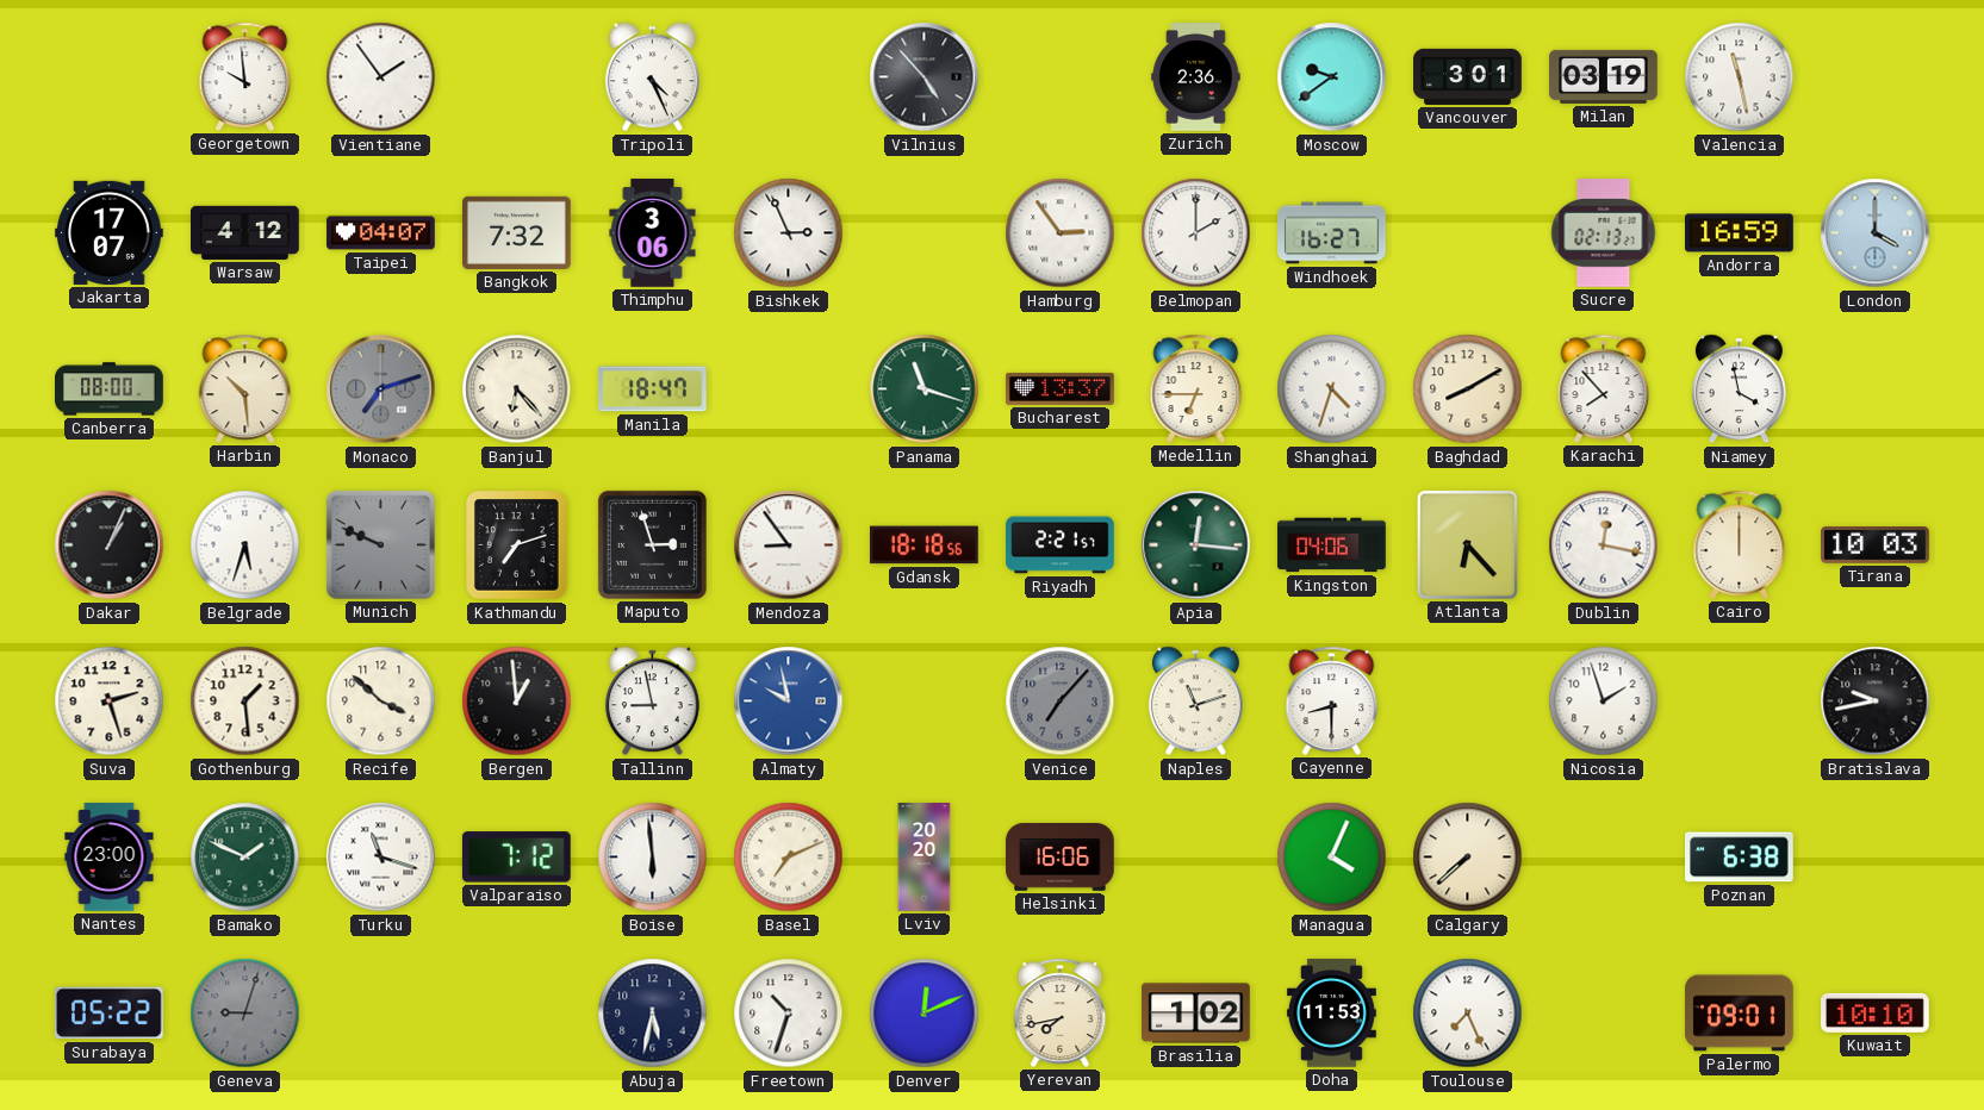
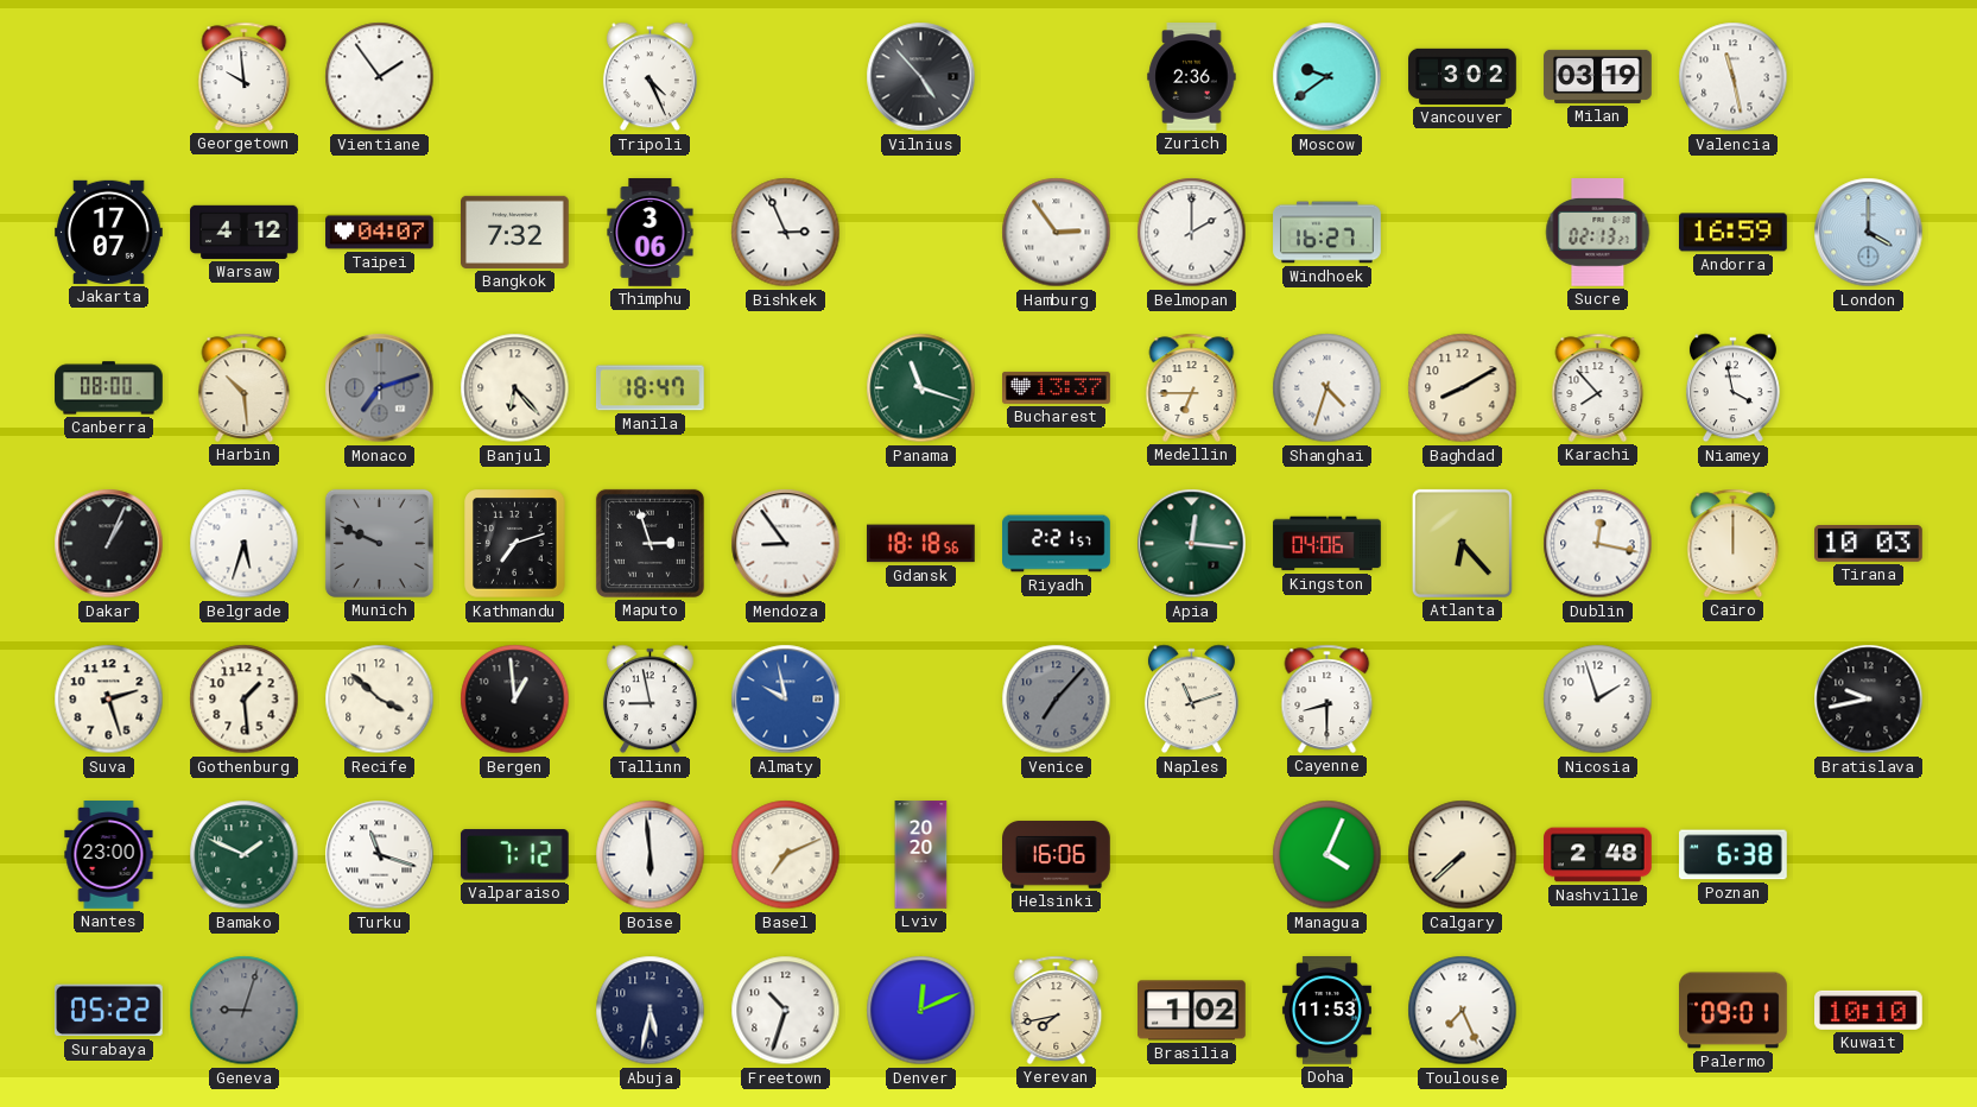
Vancouver: 3:01 -> 3:02 (1463, 76)
Nashville: none -> 2:48 (1598, 855)
